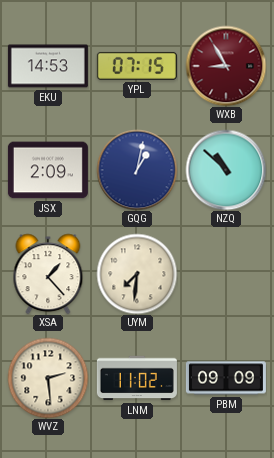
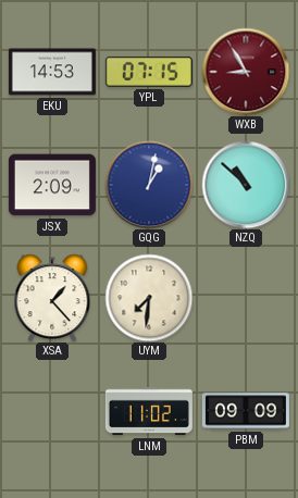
WVZ: 2:29 -> none (48, 378)
